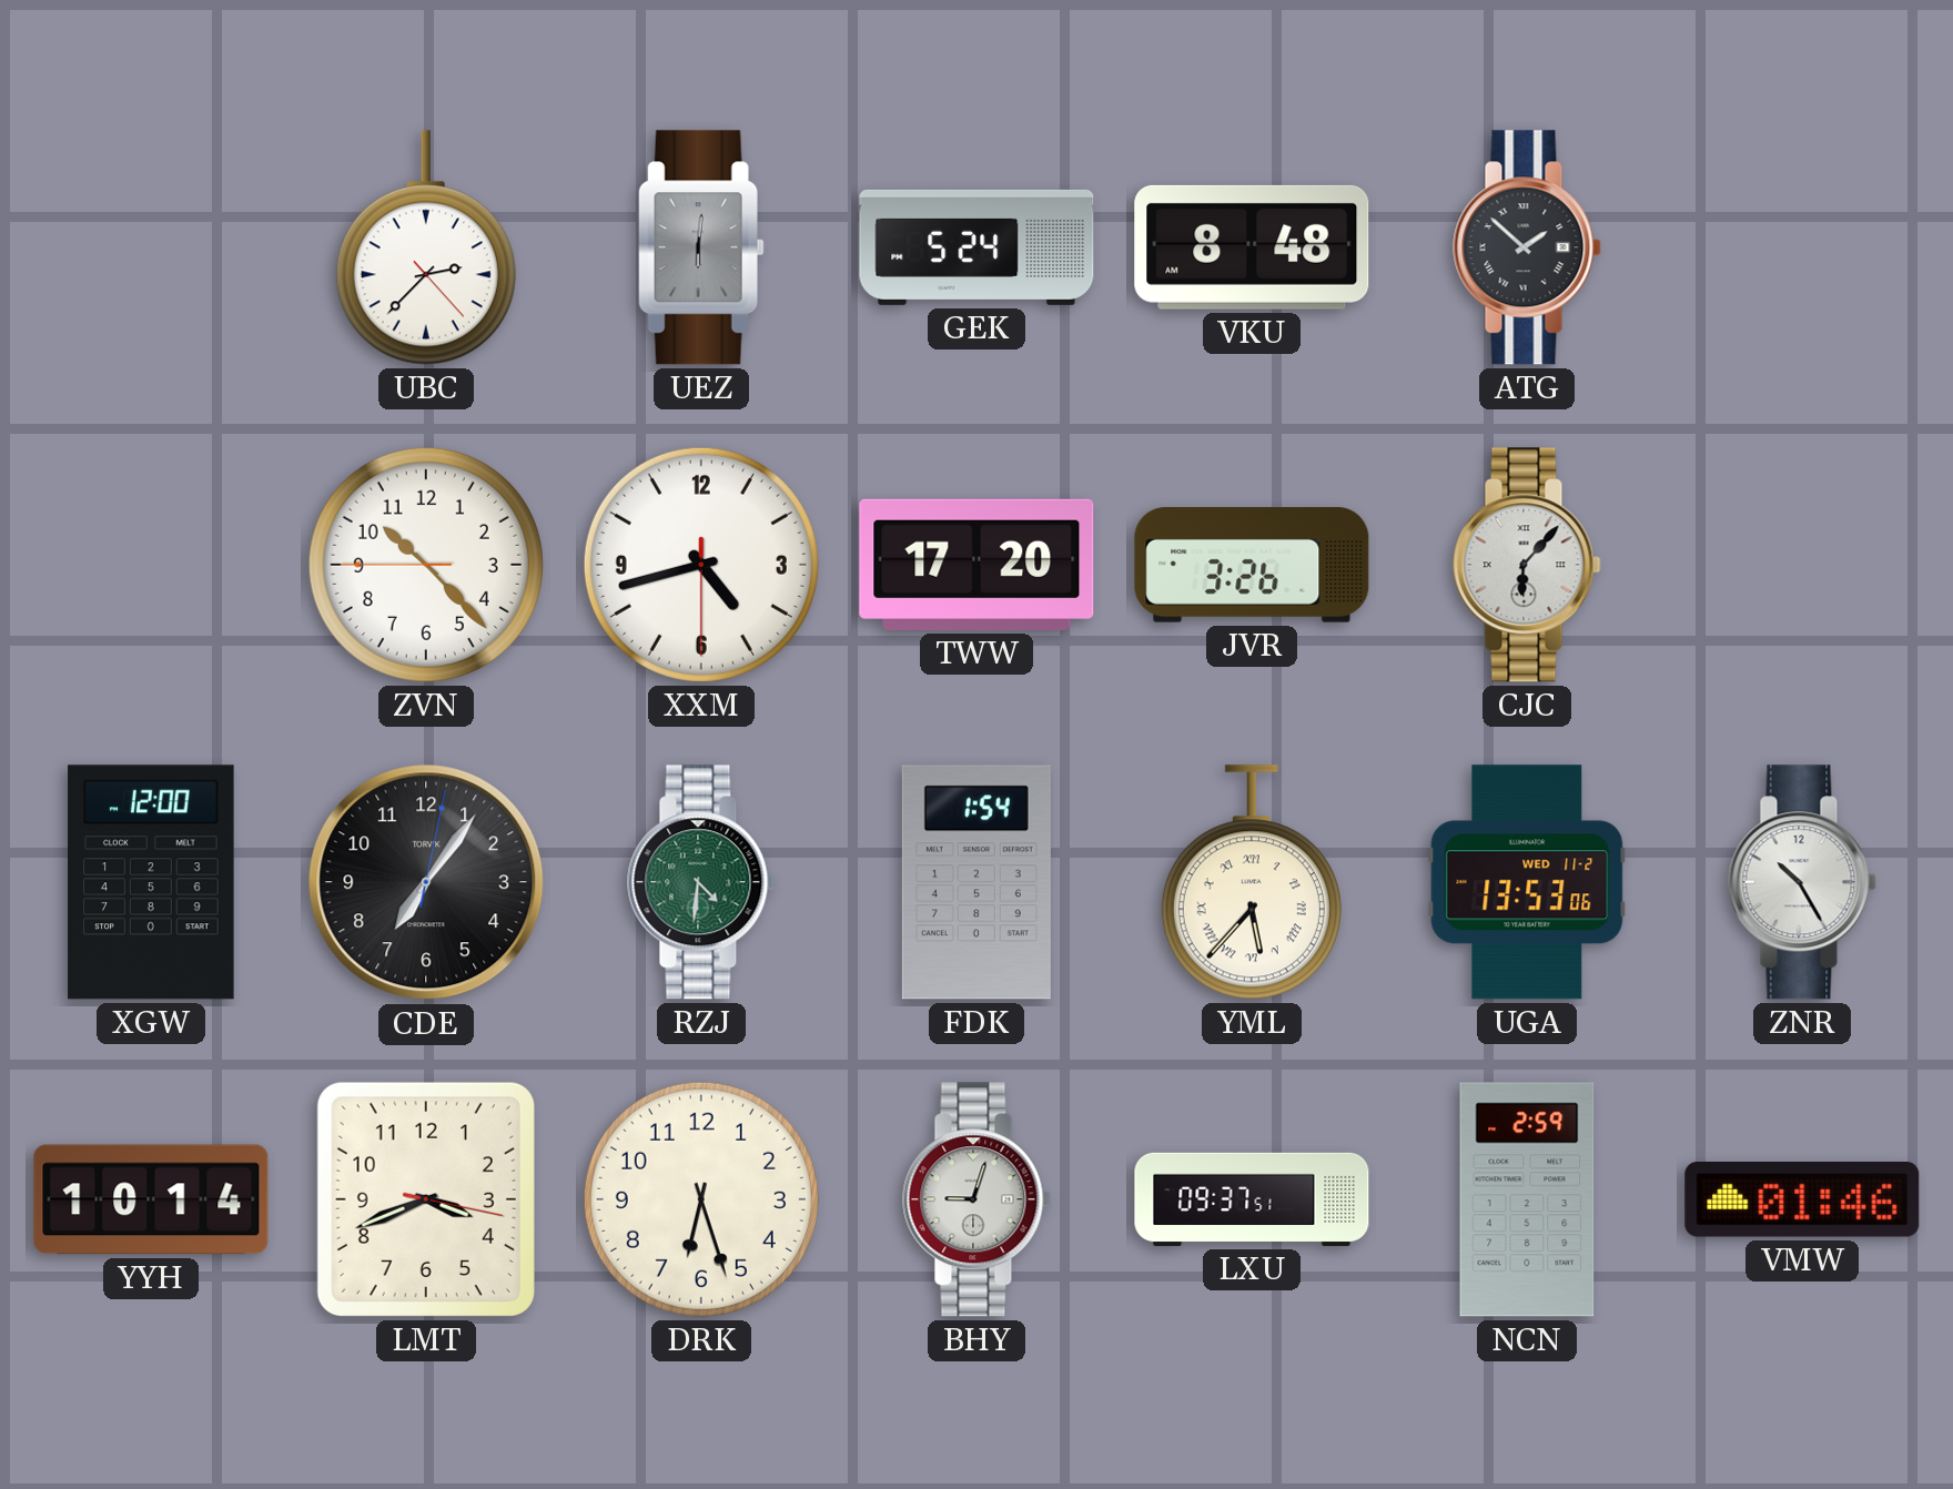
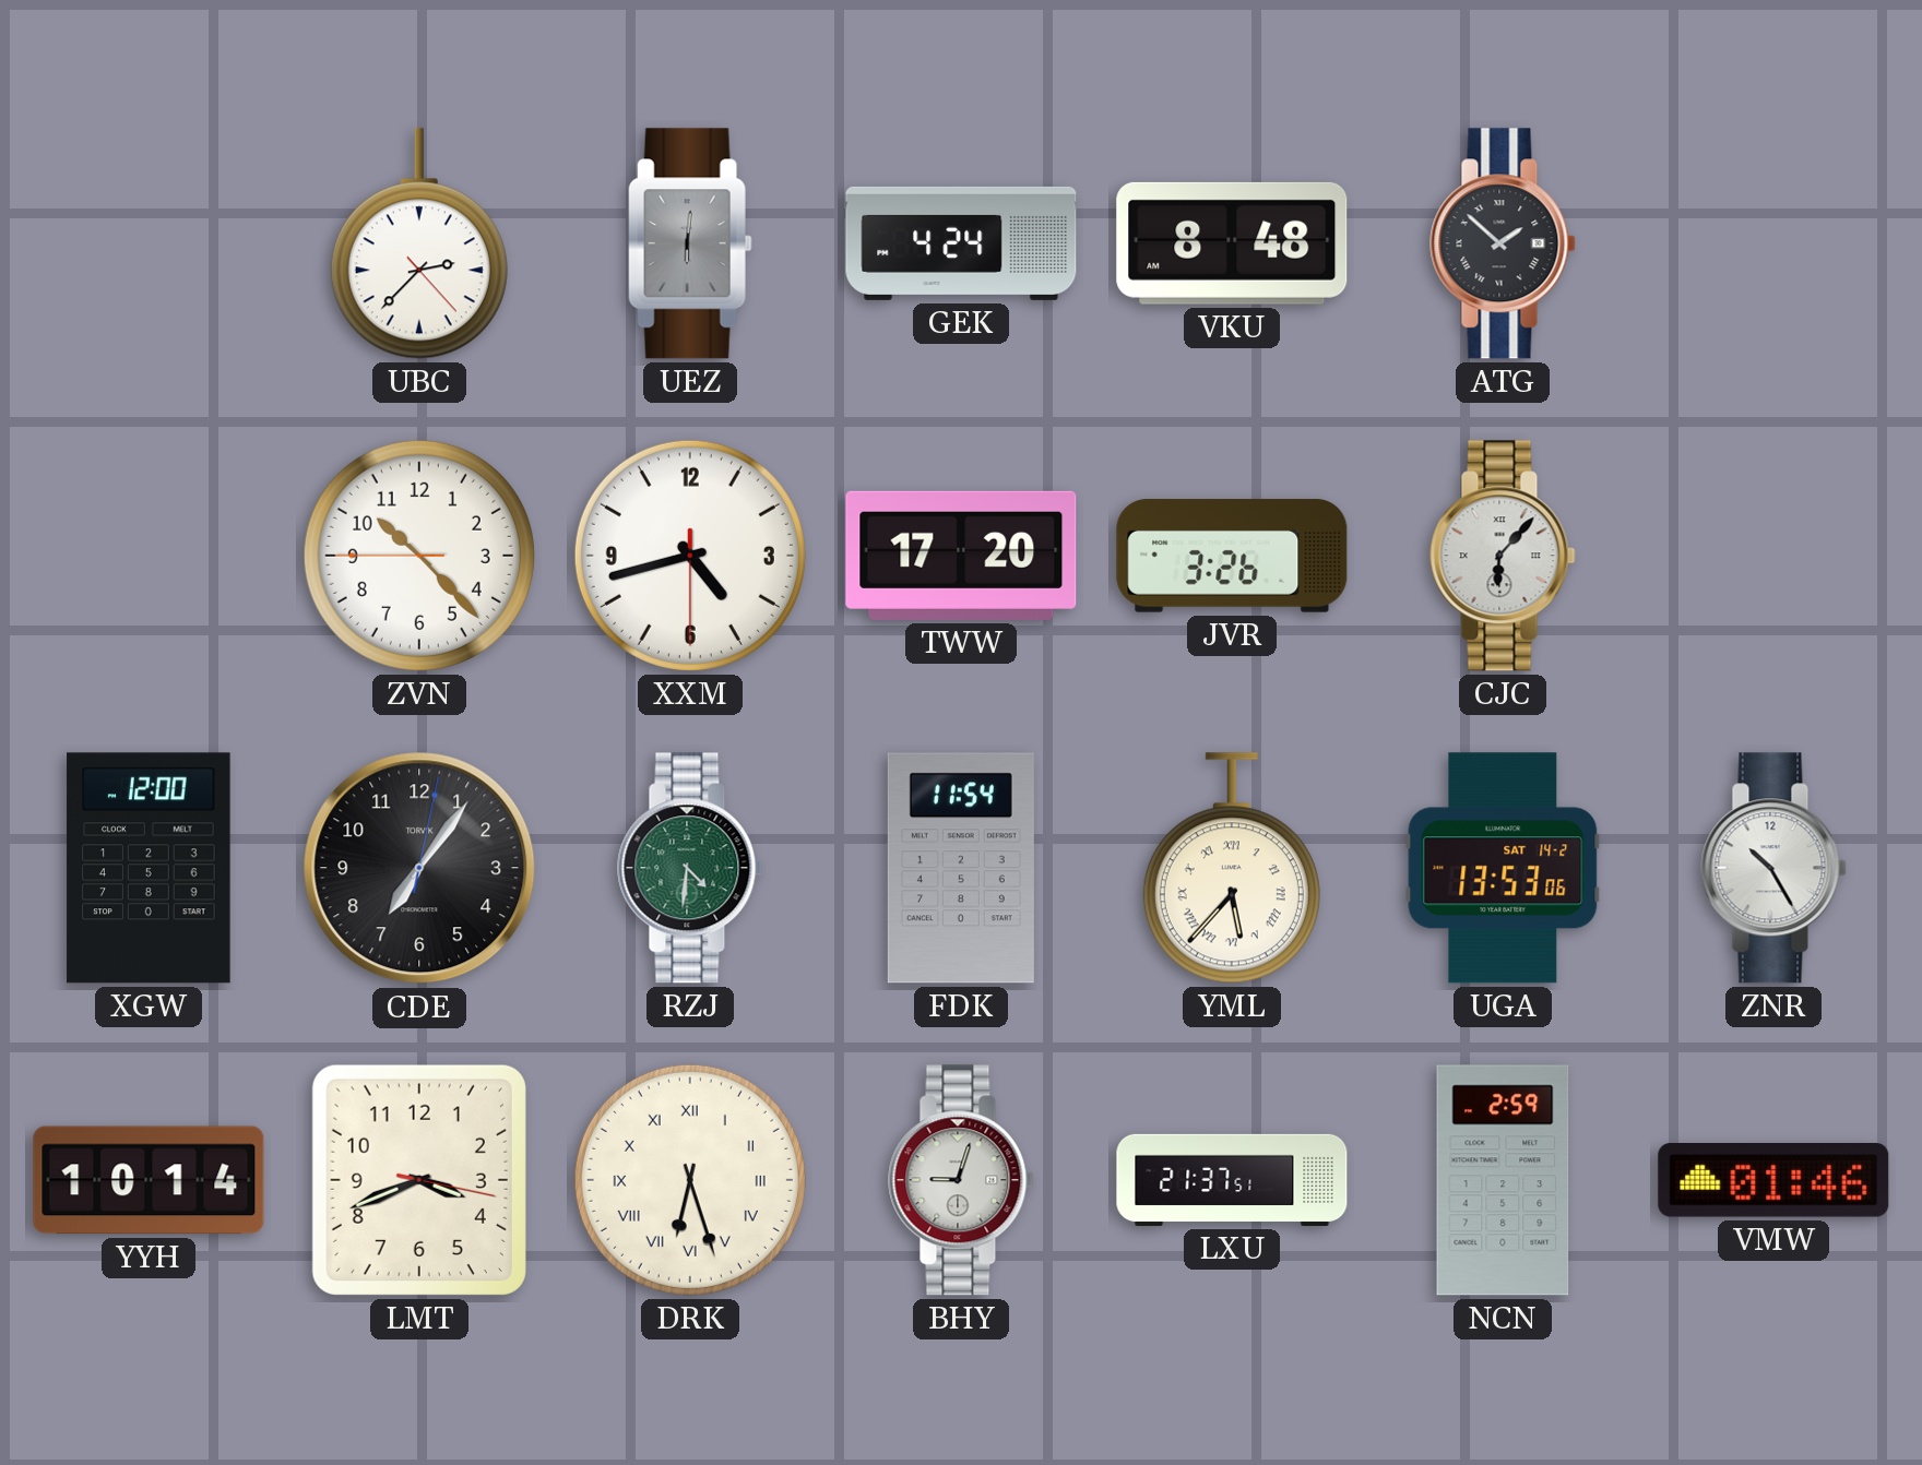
GEK: 5:24 -> 4:24 (961, 243)
FDK: 1:54 -> 11:54 (961, 868)
UGA date: WED 11-2 -> SAT 14-2 (1503, 868)
DRK numerals: Arabic -> Roman (690, 1180)
LXU: 09:37 -> 21:37 (1232, 1180)
